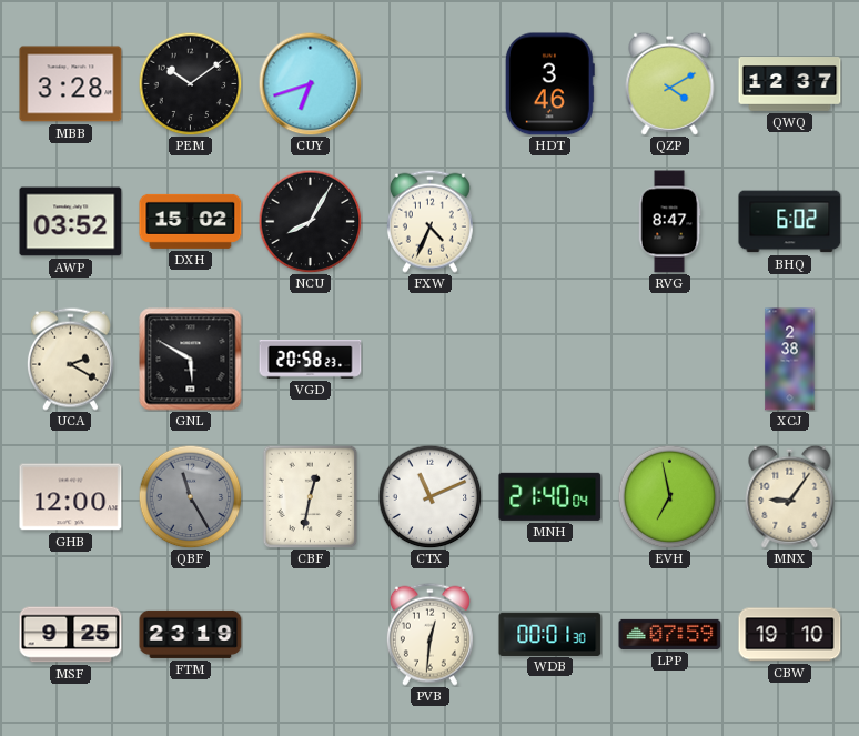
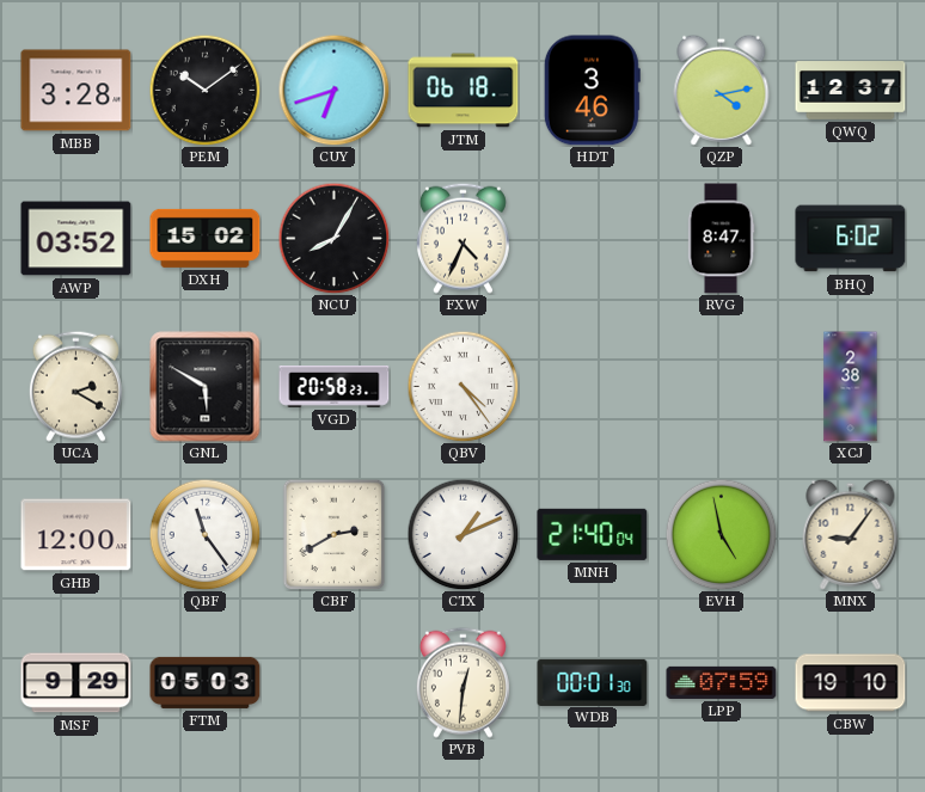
JTM: none -> 06:18 (464, 91)
QZP: 4:10 -> 4:13 (722, 90)
QBV: none -> 4:24 (462, 386)
QBF: 11:25 -> 11:24 (204, 534)
QBF dial: grey -> white (204, 534)
CBF: 12:32 -> 2:40 (335, 534)
CTX: 11:11 -> 1:11 (462, 534)
EVH: 6:58 -> 4:58 (721, 534)
MSF: 9:25 -> 9:29 (76, 683)
FTM: 23:19 -> 05:03 (206, 682)
